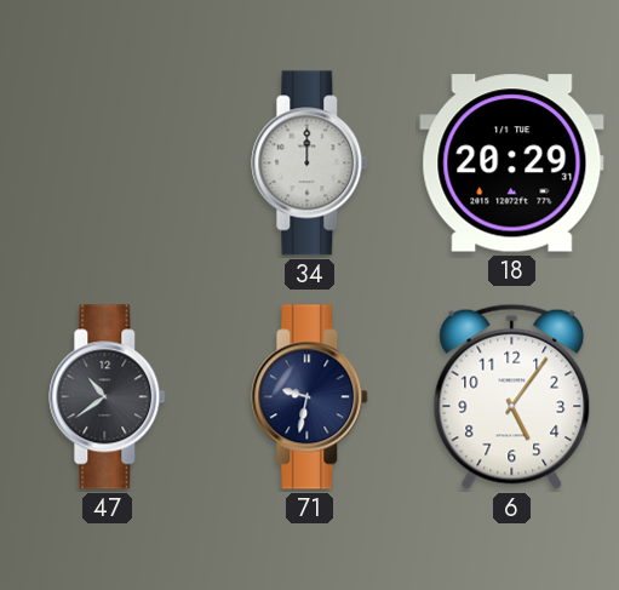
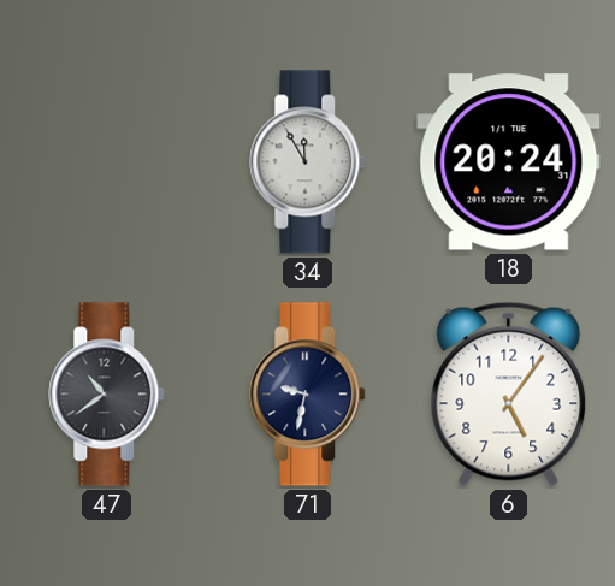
34: 12:00 -> 11:55 (308, 162)
18: 20:29 -> 20:24 (509, 162)
